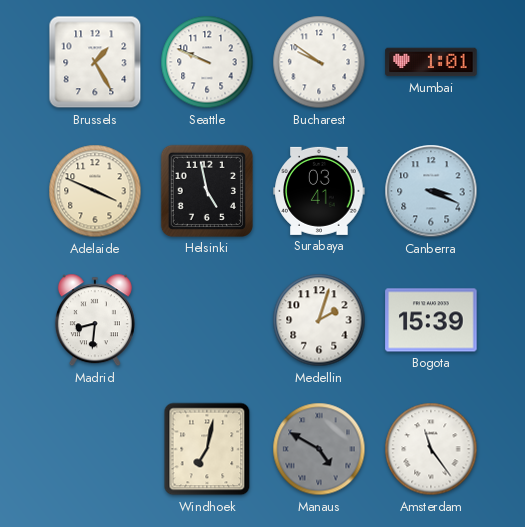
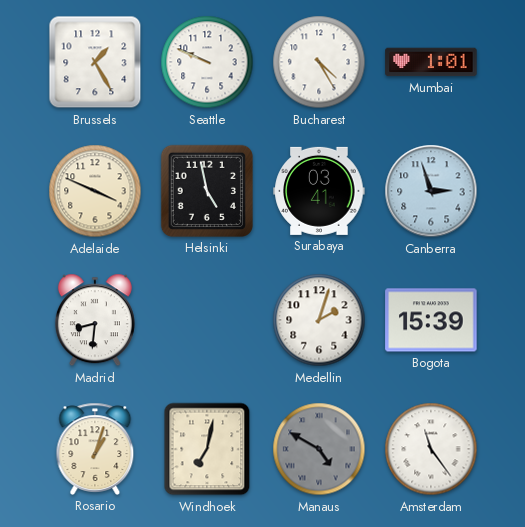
Bucharest: 9:51 -> 4:25 (319, 62)
Canberra: 3:19 -> 2:57 (431, 191)
Rosario: none -> 1:03 (95, 449)
